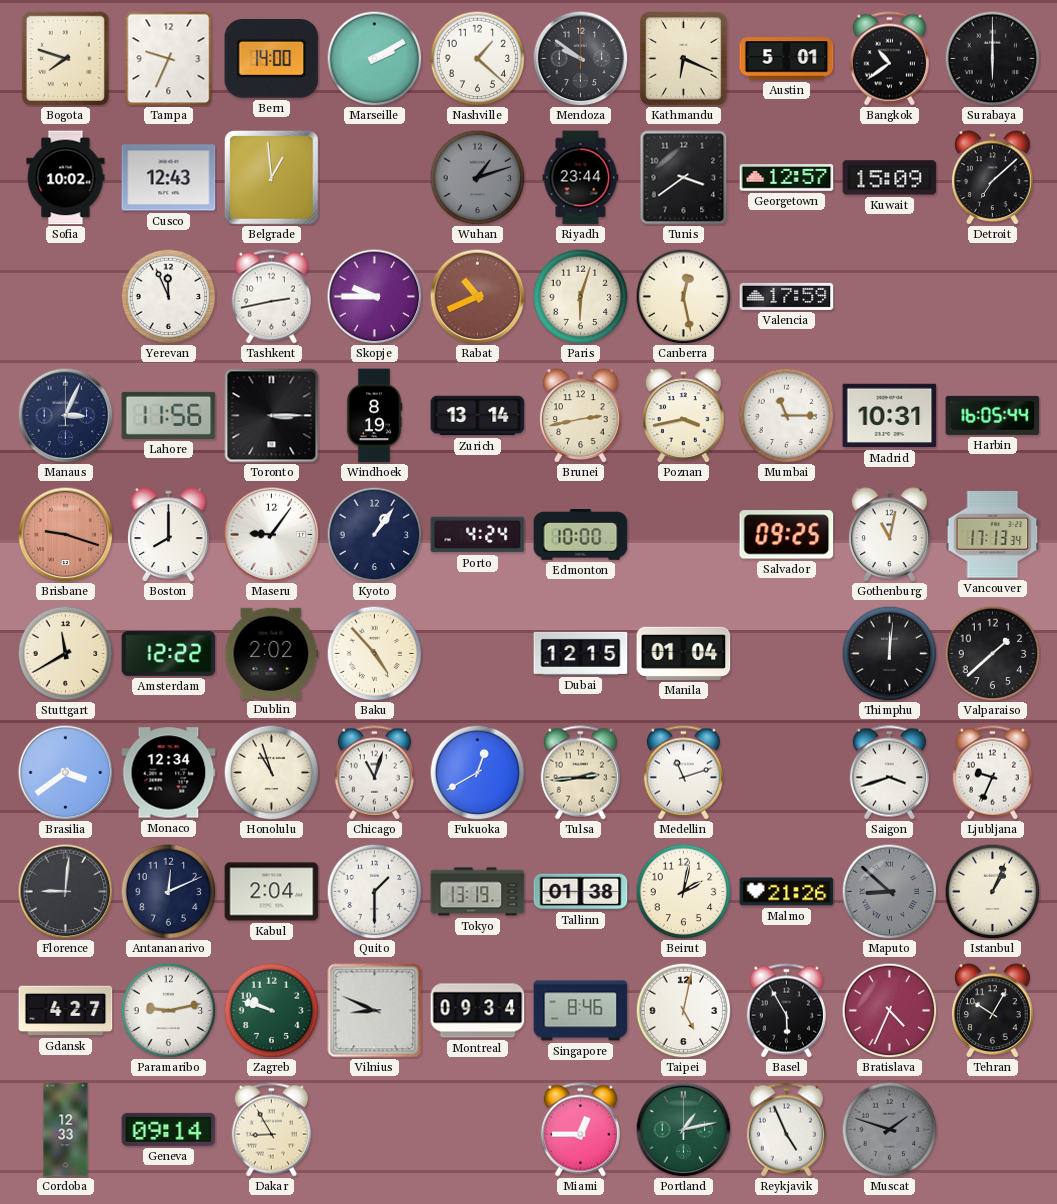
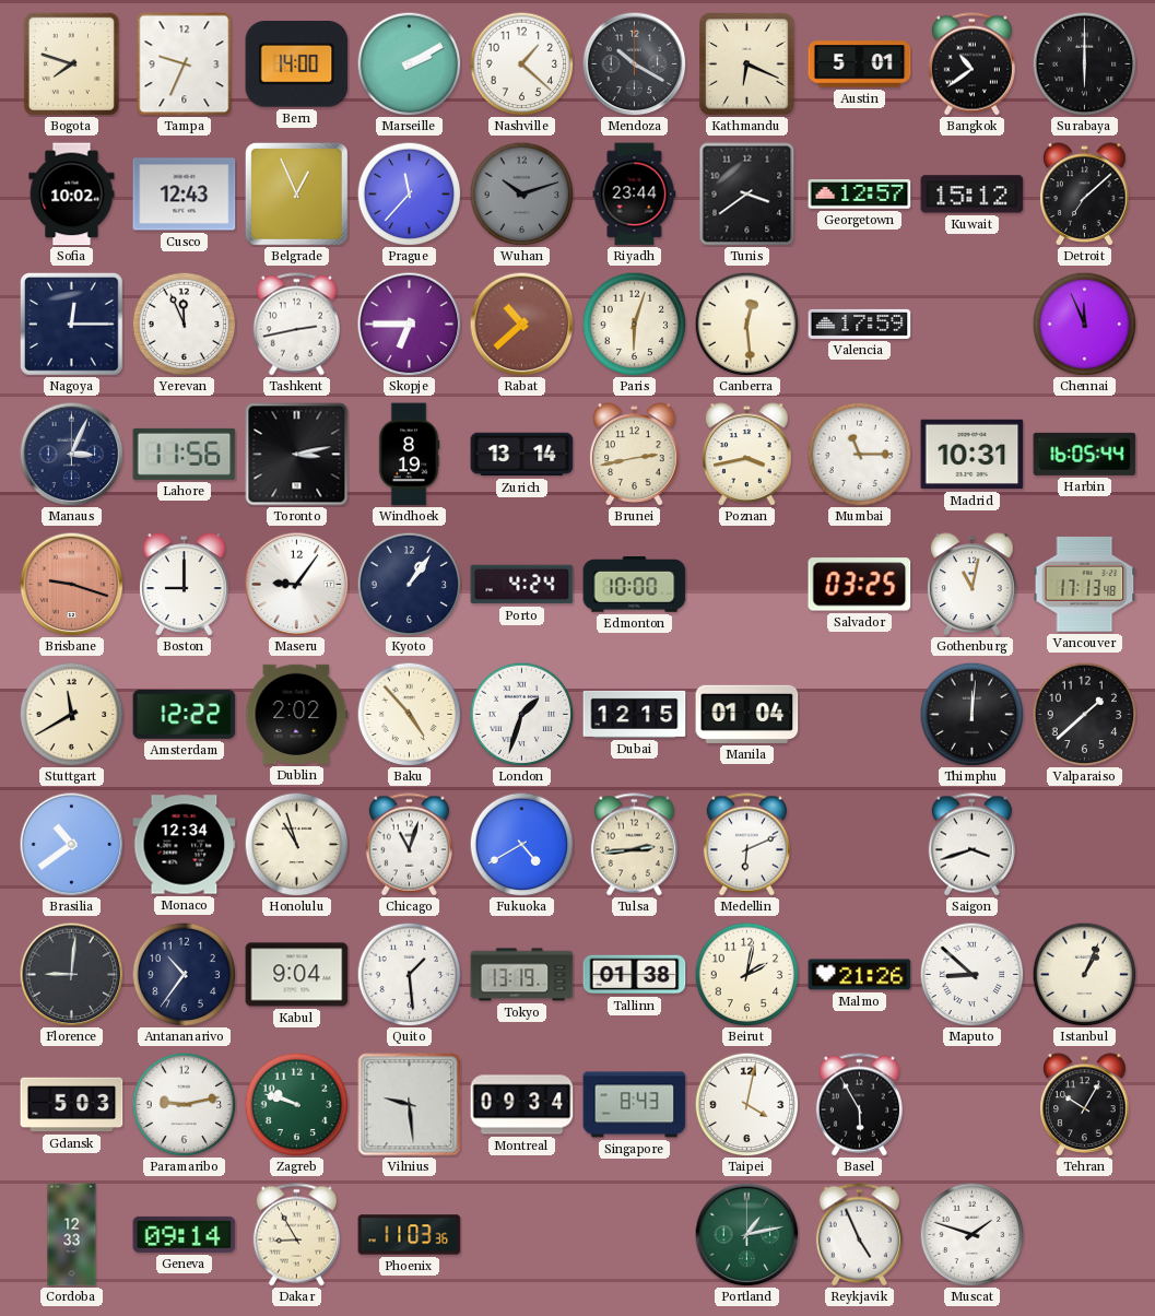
Mendoza: 9:51 -> 10:20 (634, 63)
Belgrade: 12:59 -> 12:56 (296, 193)
Prague: none -> 11:37 (409, 193)
Wuhan: 1:12 -> 10:12 (521, 193)
Kuwait: 15:09 -> 15:12 (973, 195)
Nagoya: none -> 12:15 (71, 324)
Skopje: 9:45 -> 6:45 (409, 324)
Rabat: 10:41 -> 10:38 (521, 324)
Canberra: 12:28 -> 12:29 (746, 324)
Chennai: none -> 11:56 (1084, 324)
Toronto: 3:15 -> 3:13 (297, 455)
Boston: 8:00 -> 9:00 (185, 585)
Salvador: 09:25 -> 03:25 (860, 585)
Vancouver: 17:13:34 -> 17:13:48 (1085, 584)
London: none -> 1:33 (521, 714)
Brasilia: 3:39 -> 10:39 (71, 844)
Fukuoka: 12:40 -> 4:40 (521, 844)
Medellin: 11:12 -> 6:11 (746, 845)
Ljubljana: 9:34 -> none (992, 773)
Antananarivo: 12:11 -> 10:36 (184, 974)
Kabul: 2:04 -> 9:04 (297, 975)
Quito: 1:30 -> 1:29 (409, 974)
Maputo dial: grey -> white (971, 974)
Gdansk: 4:27 -> 5:03 (72, 1105)
Vilnius: 8:49 -> 9:29 (410, 1105)
Singapore: 8:46 -> 8:43 (635, 1105)
Taipei: 5:02 -> 4:02 (746, 1104)
Bratislava: 4:34 -> none (889, 1010)
Phoenix: none -> 11:03 (410, 1235)
Miami: 12:45 -> none (580, 1130)
Muscat dial: grey -> white (971, 1234)
